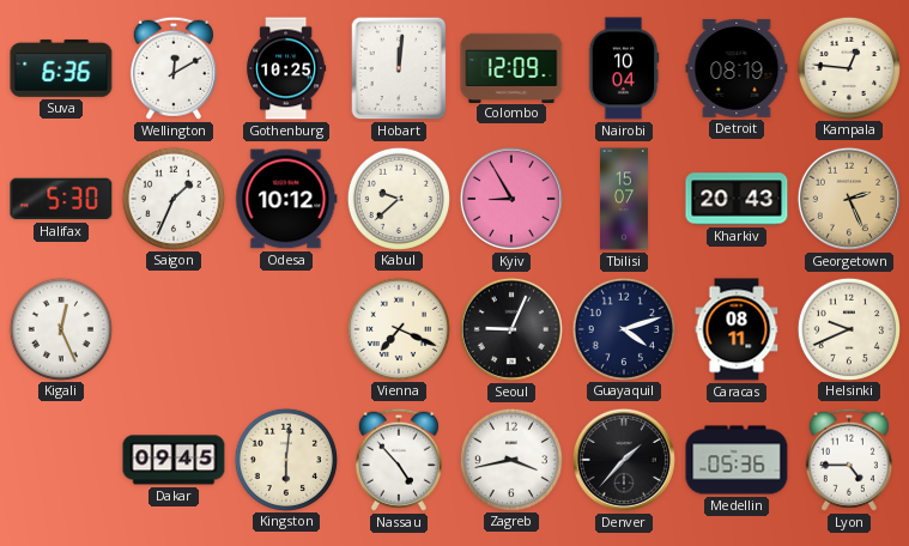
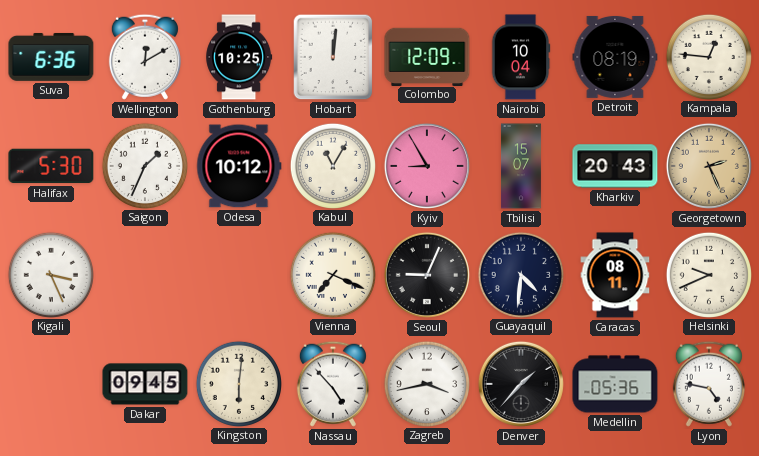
Kabul: 9:38 -> 11:05 (332, 165)
Kigali: 12:26 -> 3:26 (50, 274)
Guayaquil: 4:12 -> 4:31 (520, 274)
Lyon: 4:45 -> 4:47 (709, 384)
